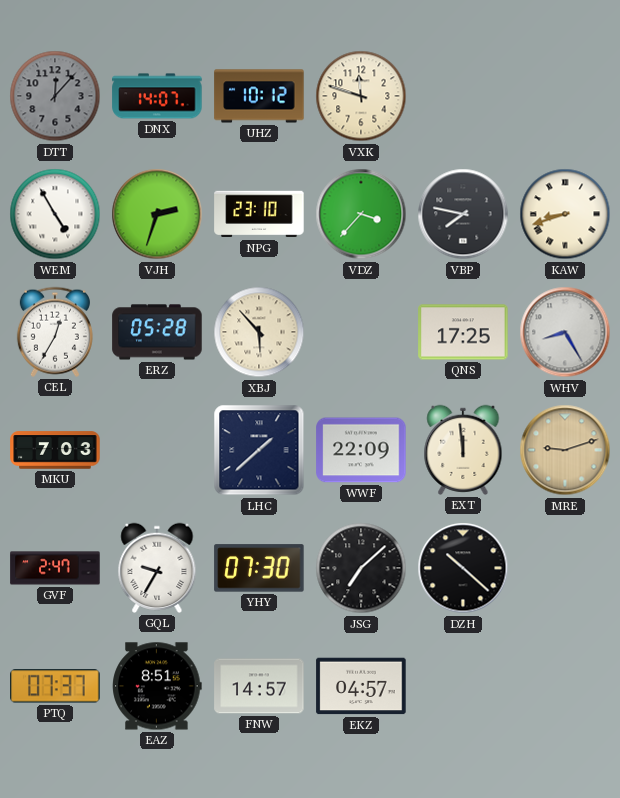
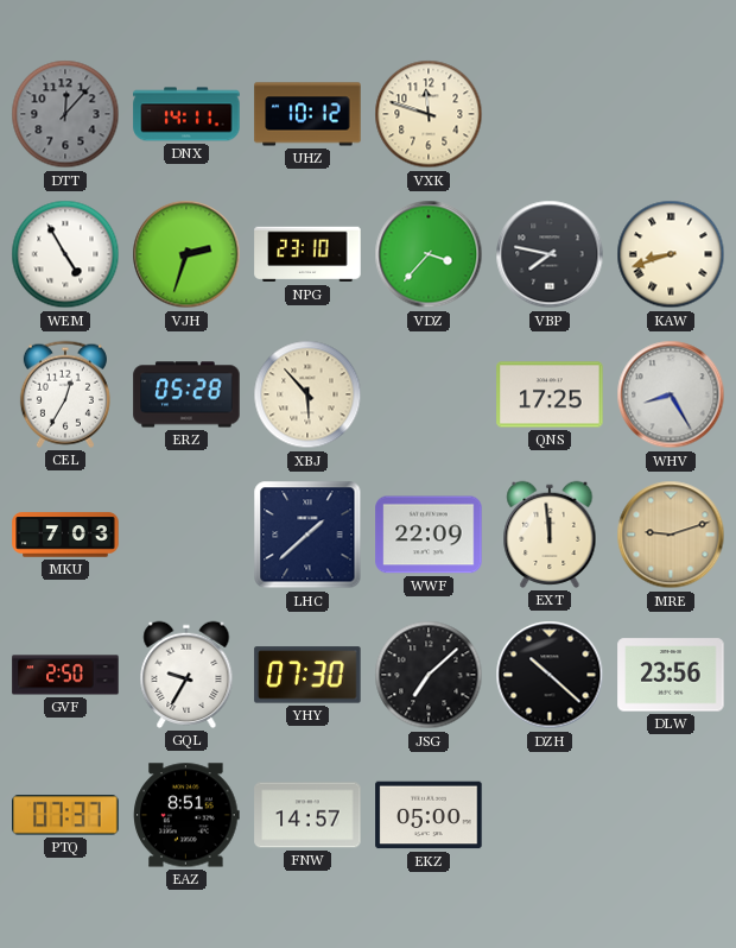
DNX: 14:07 -> 14:11 (186, 114)
GVF: 2:47 -> 2:50 (65, 675)
DLW: none -> 23:56 (671, 675)
EKZ: 04:57 -> 05:00 (429, 815)
